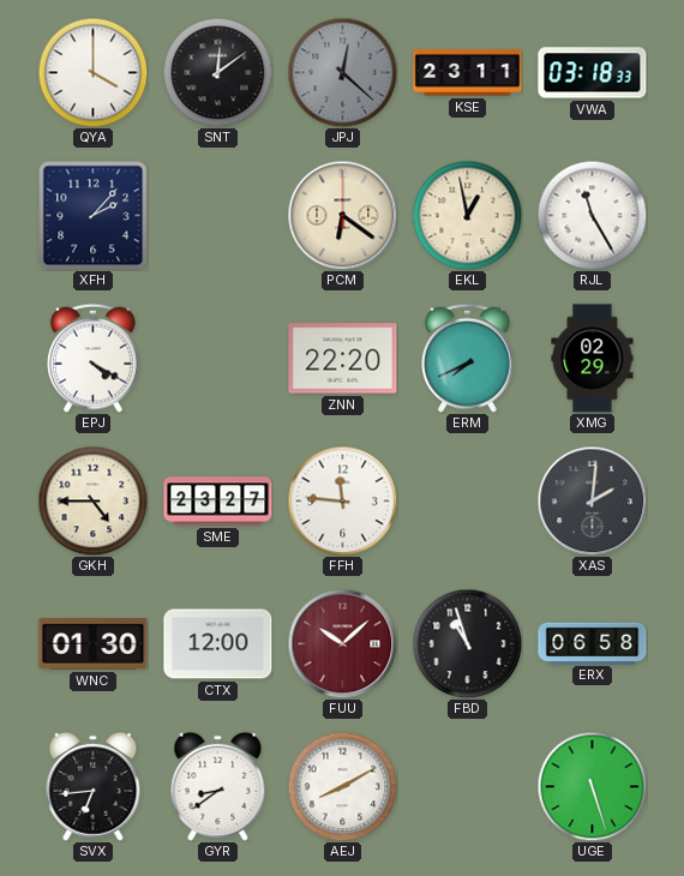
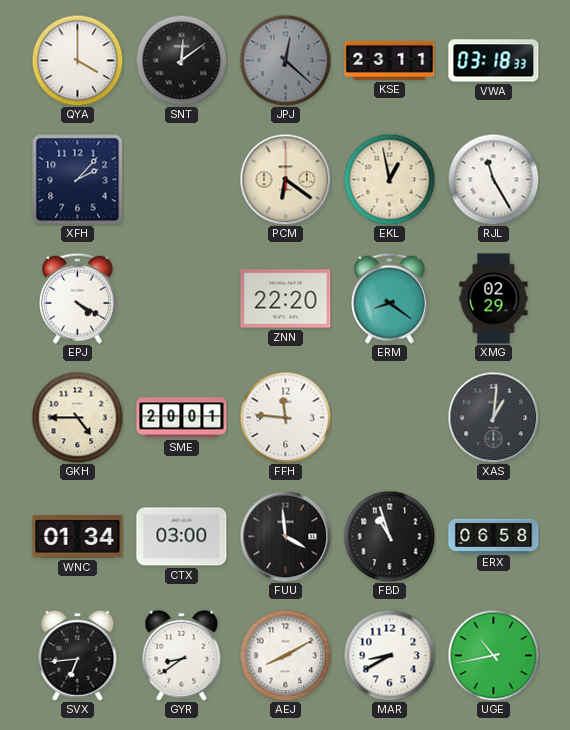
ERM: 7:41 -> 8:21 (390, 298)
SME: 23:27 -> 20:01 (182, 418)
XAS: 2:01 -> 1:01 (493, 417)
WNC: 01:30 -> 01:34 (78, 537)
CTX: 12:00 -> 03:00 (182, 537)
FUU: 10:08 -> 3:59 (285, 536)
FUU dial: burgundy -> black (285, 536)
MAR: none -> 8:40 (389, 655)
UGE: 5:27 -> 10:43 (493, 655)
